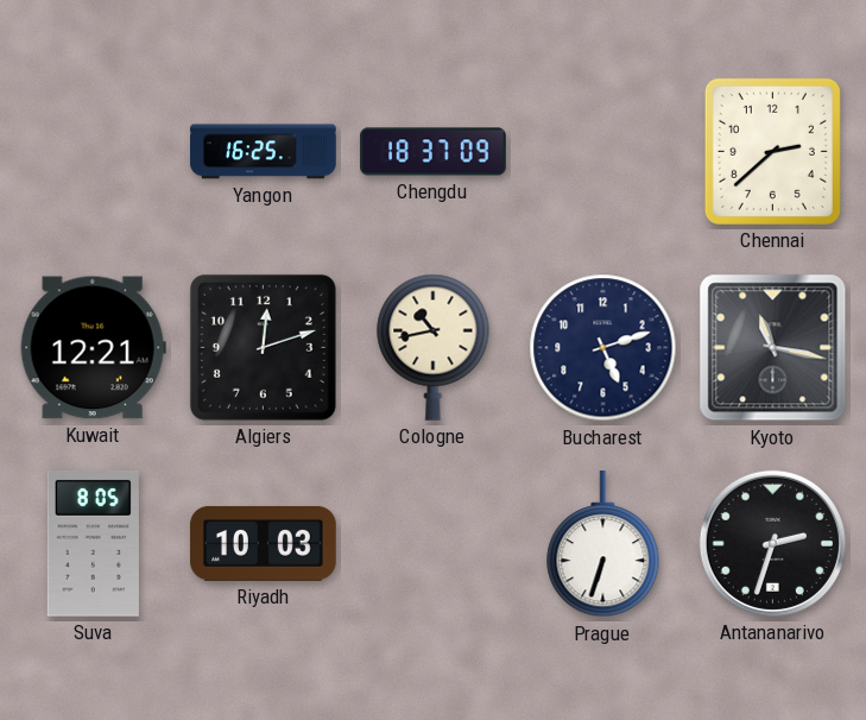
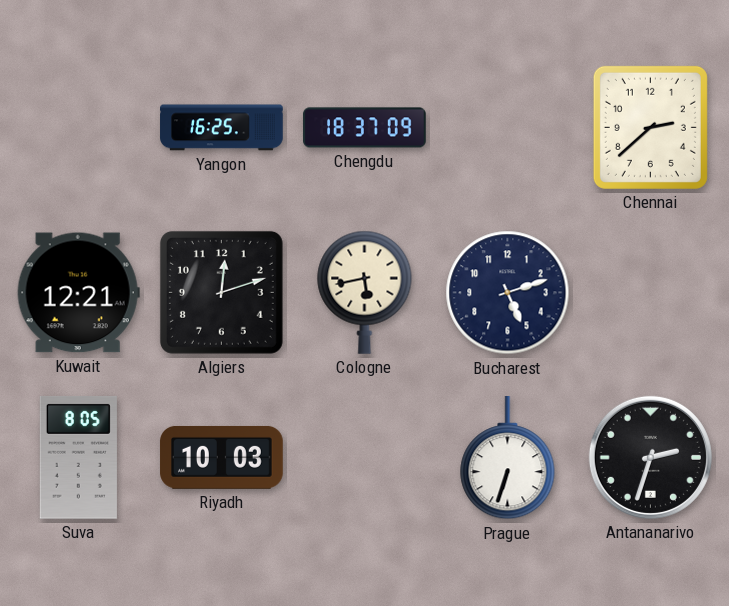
Cologne: 10:43 -> 5:43 (365, 292)
Kyoto: 11:17 -> none (773, 348)
